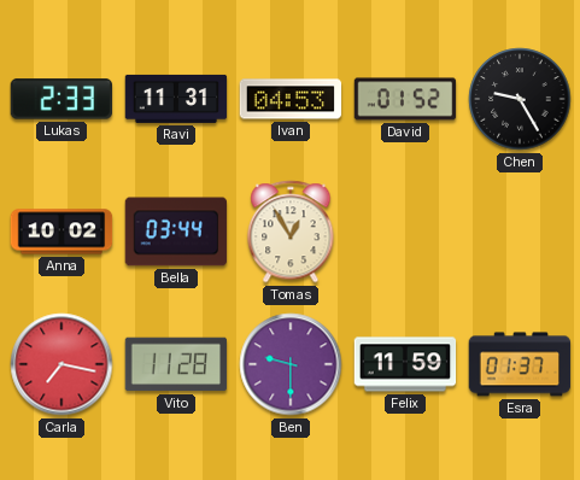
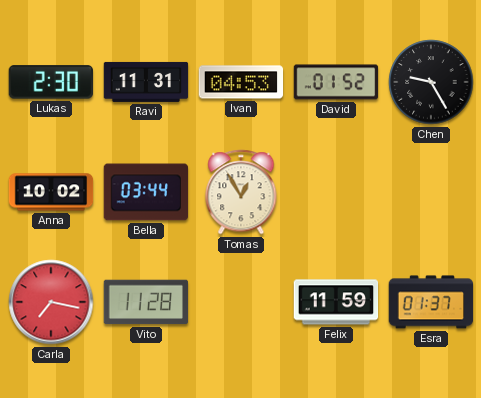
Lukas: 2:33 -> 2:30 (50, 82)
Ben: 9:30 -> none (291, 364)
